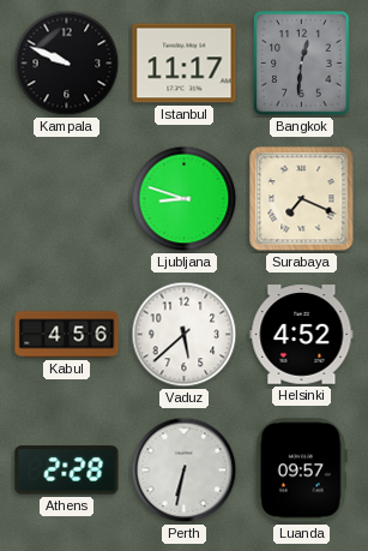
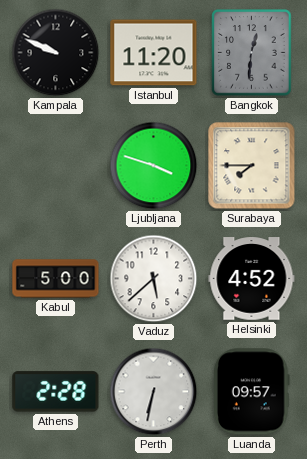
Istanbul: 11:17 -> 11:20 (154, 53)
Ljubljana: 8:48 -> 3:48 (154, 166)
Surabaya: 7:19 -> 7:45 (252, 166)
Kabul: 4:56 -> 5:00 (56, 279)
